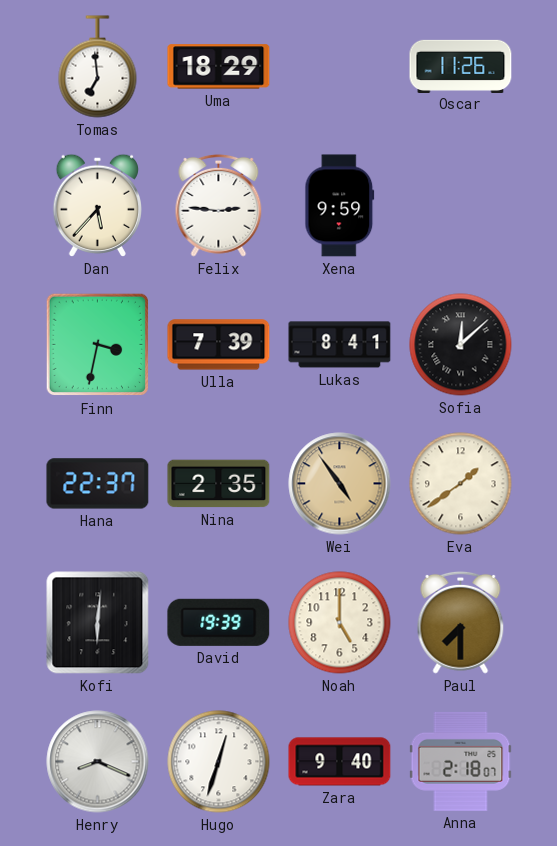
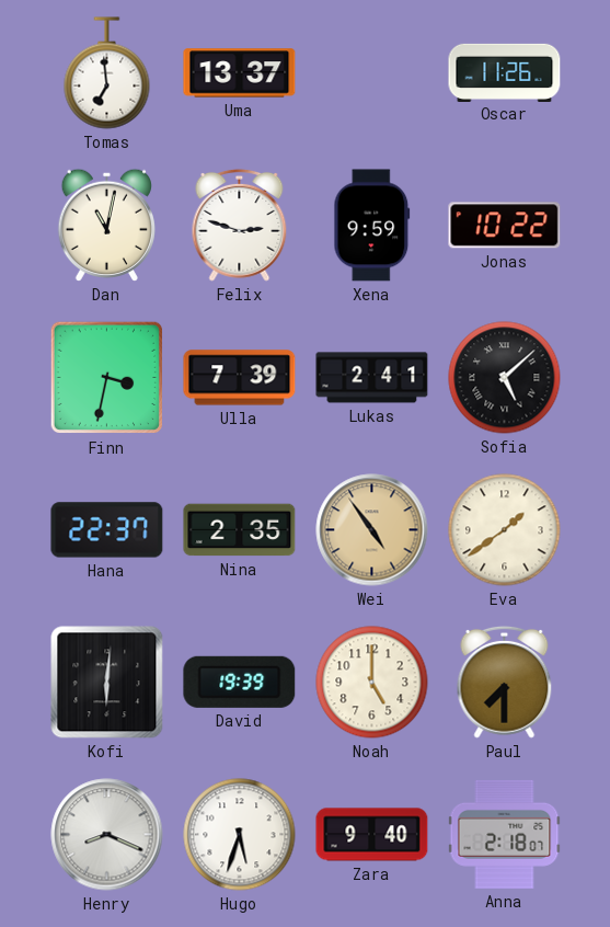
Uma: 18:29 -> 13:37 (240, 73)
Dan: 5:37 -> 11:02 (106, 225)
Felix: 2:46 -> 2:48 (240, 225)
Jonas: none -> 10:22 (505, 226)
Lukas: 8:41 -> 2:41 (372, 378)
Sofia: 12:08 -> 5:08 (505, 378)
Hugo: 12:33 -> 5:33 (240, 835)
